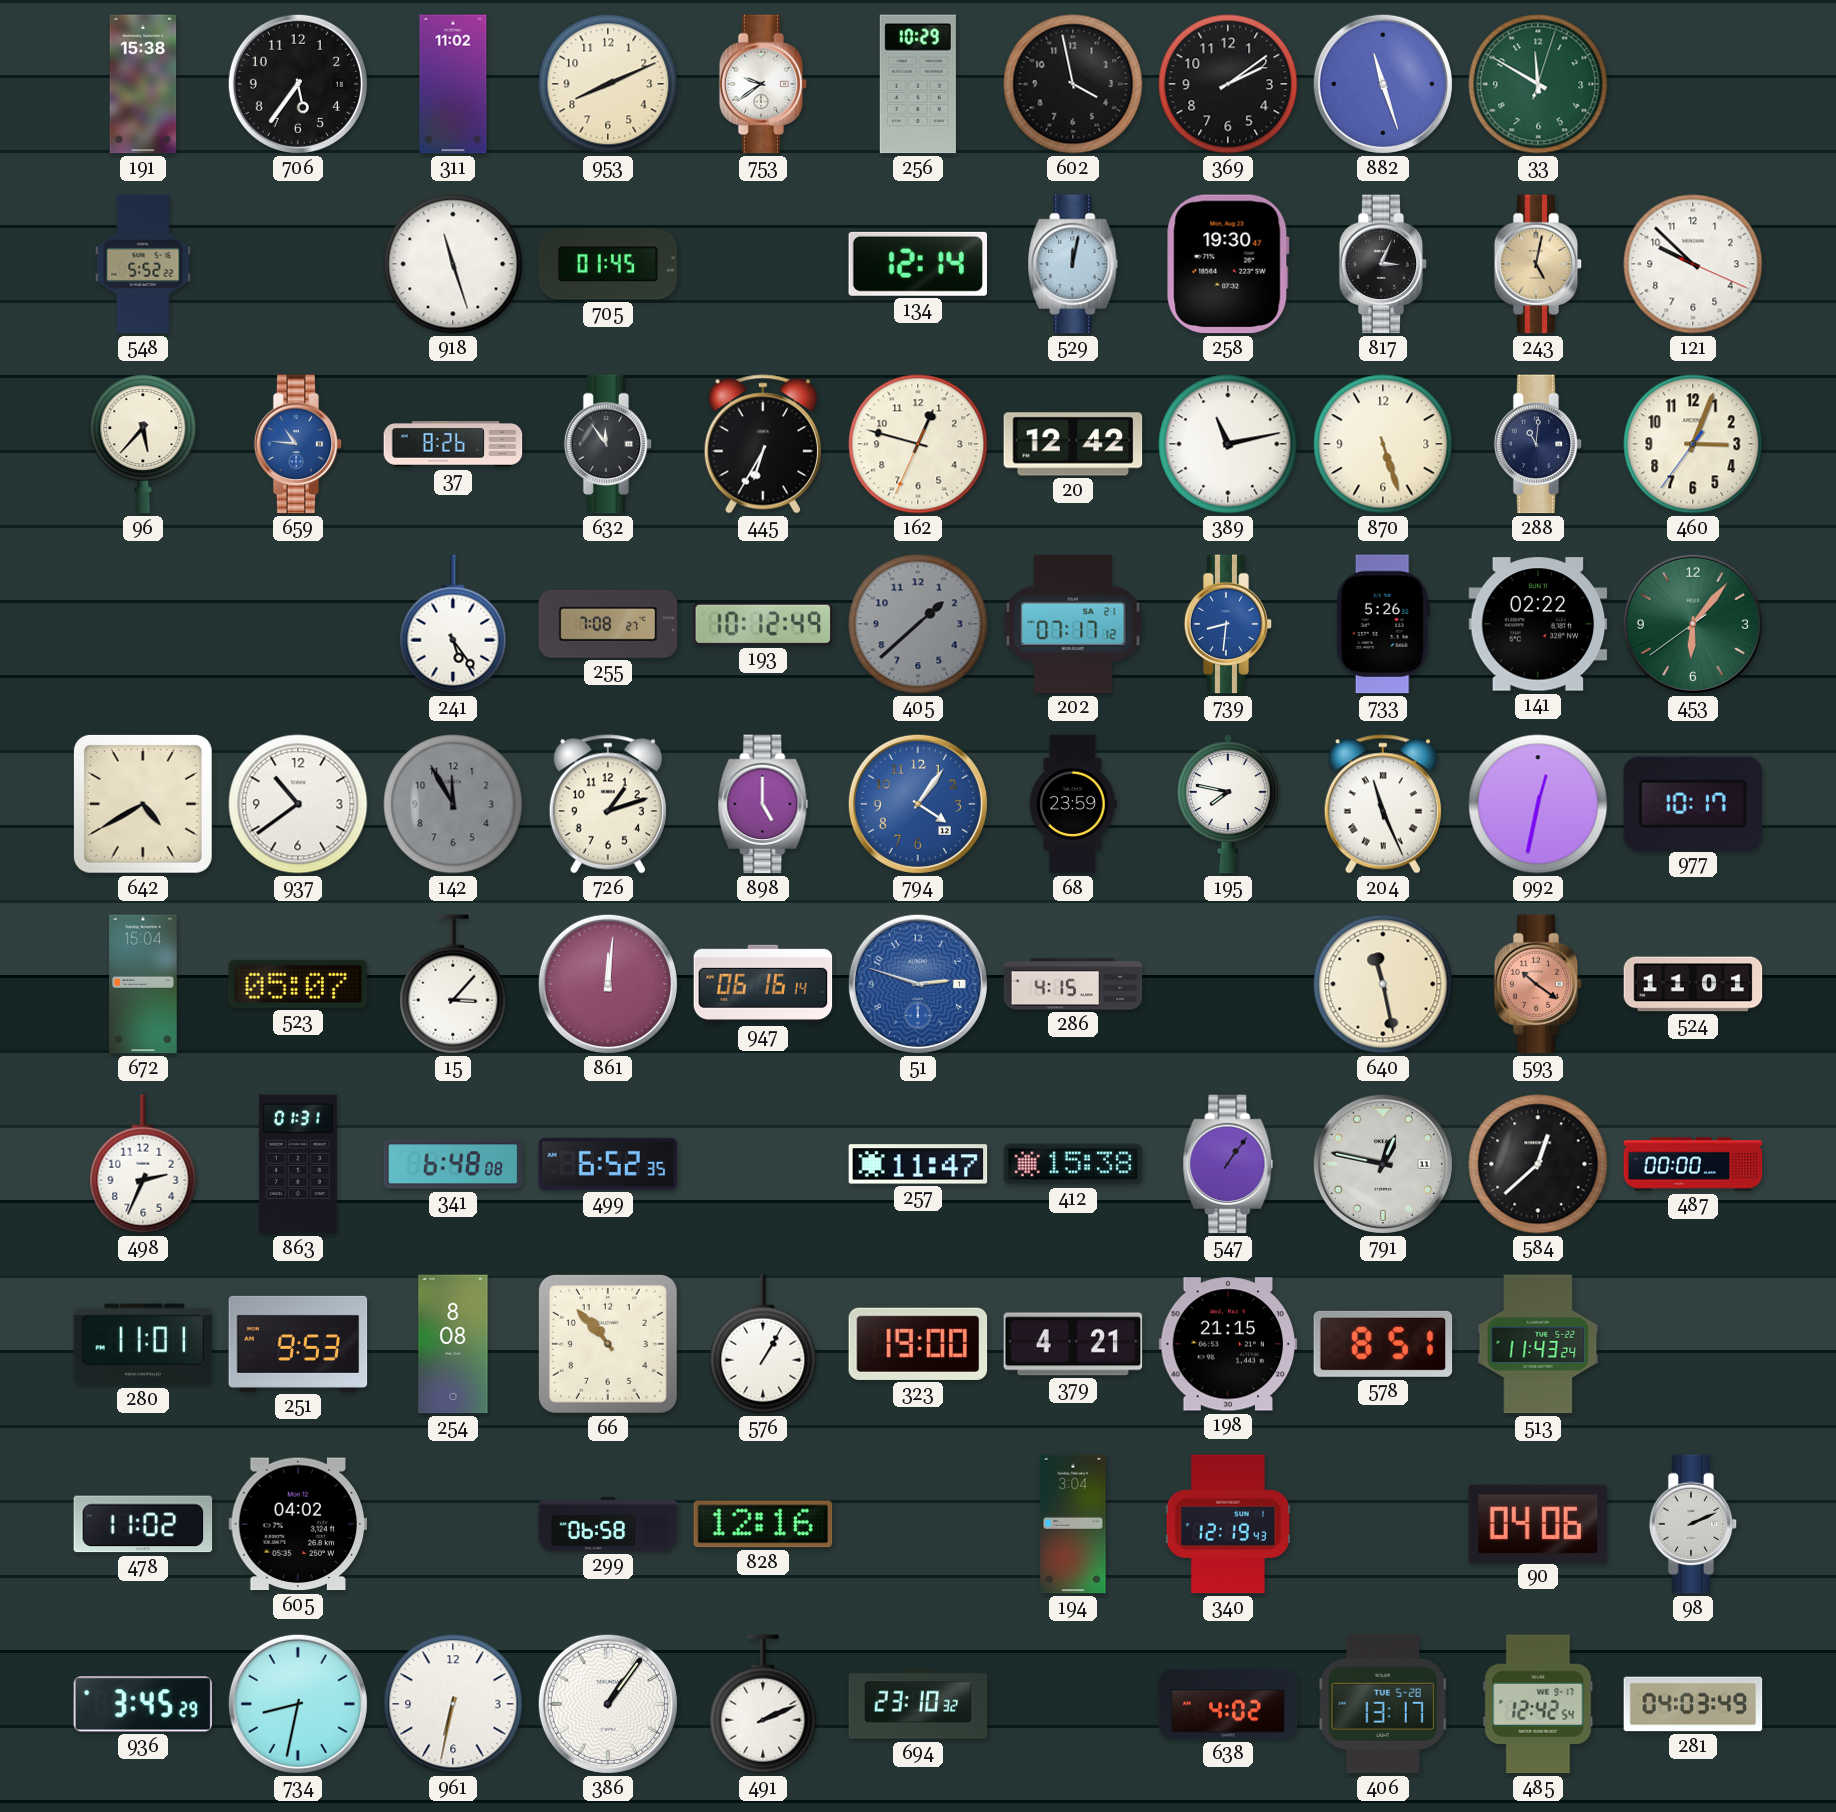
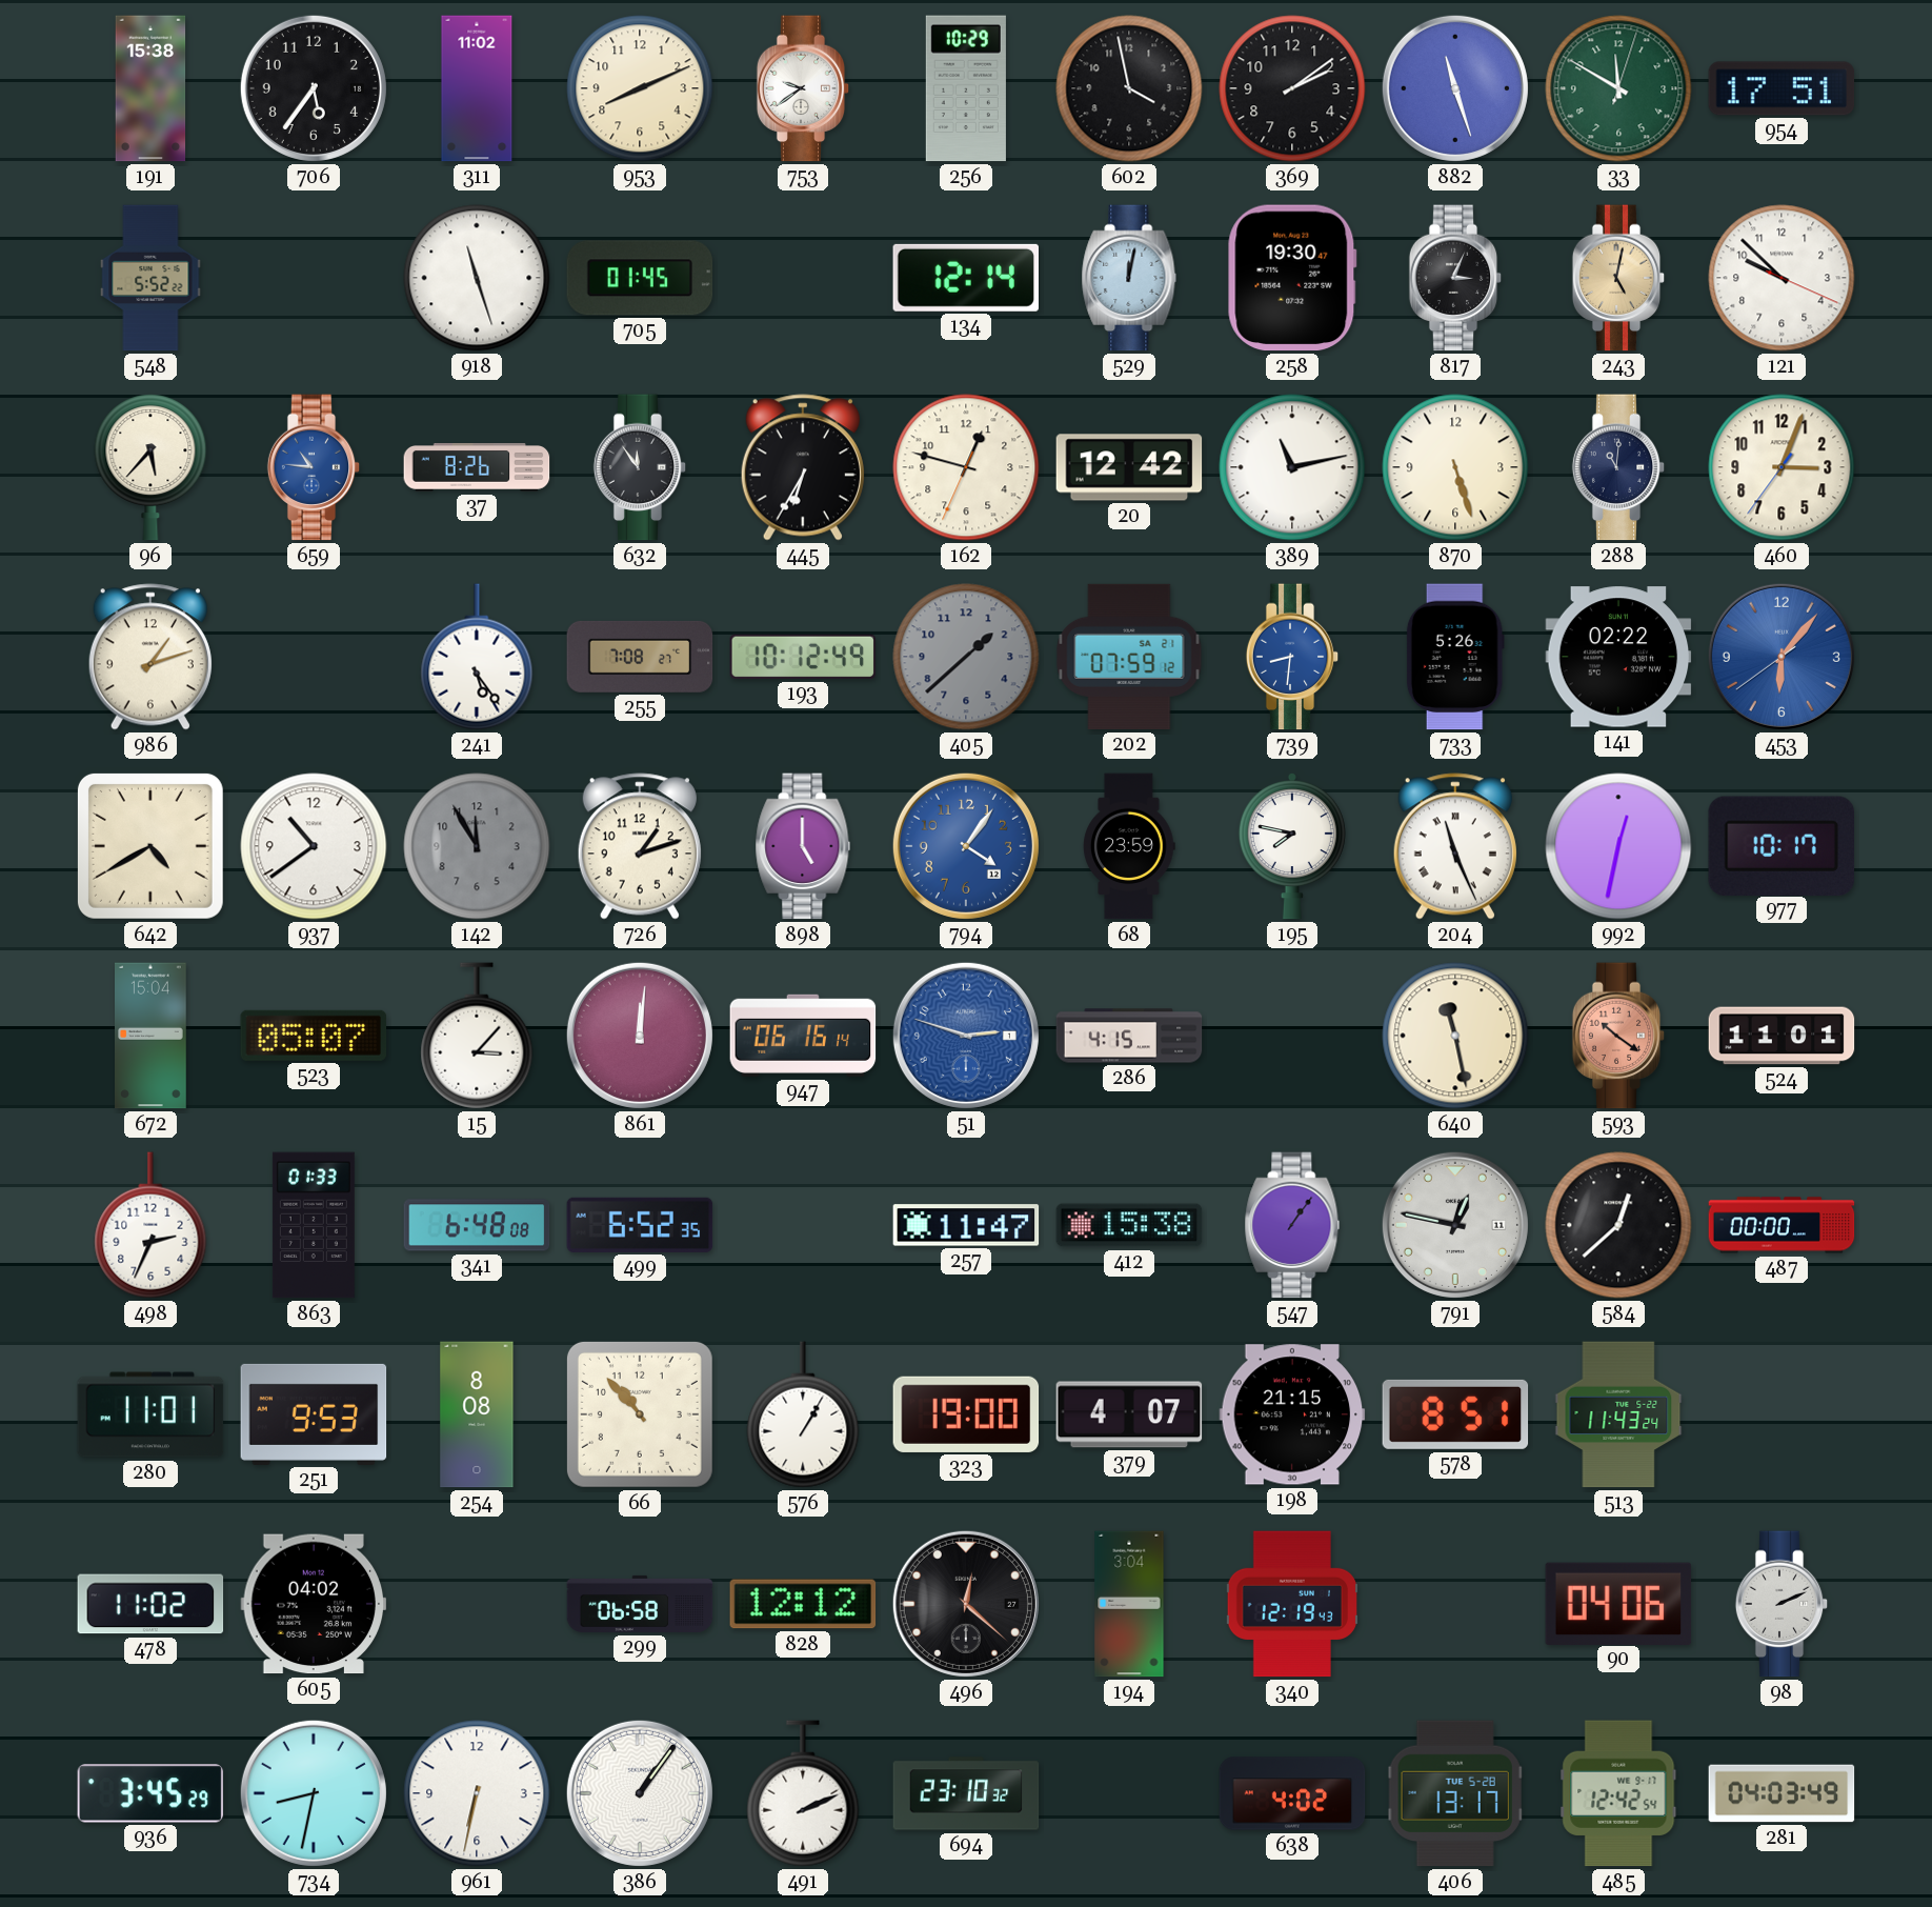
954: none -> 17:51 (1782, 88)
986: none -> 1:12 (150, 657)
202: 07:17 -> 07:59 (1129, 657)
453 dial: green -> blue (1782, 657)
863: 01:31 -> 01:33 (314, 1225)
379: 4:21 -> 4:07 (1129, 1414)
828: 12:16 -> 12:12 (803, 1604)
496: none -> 12:22 (966, 1604)
